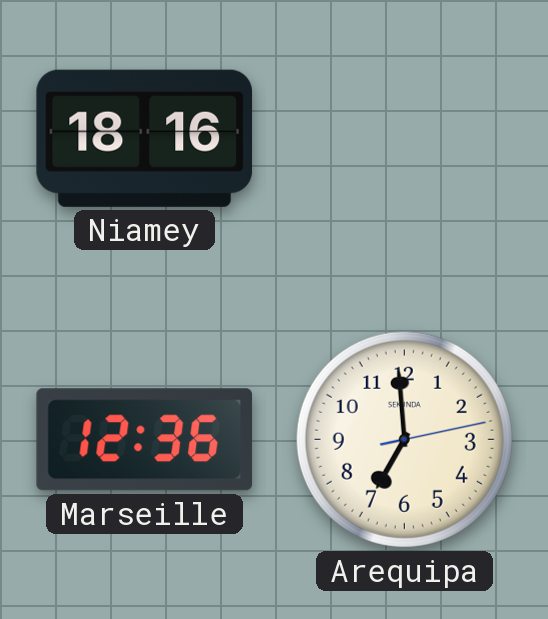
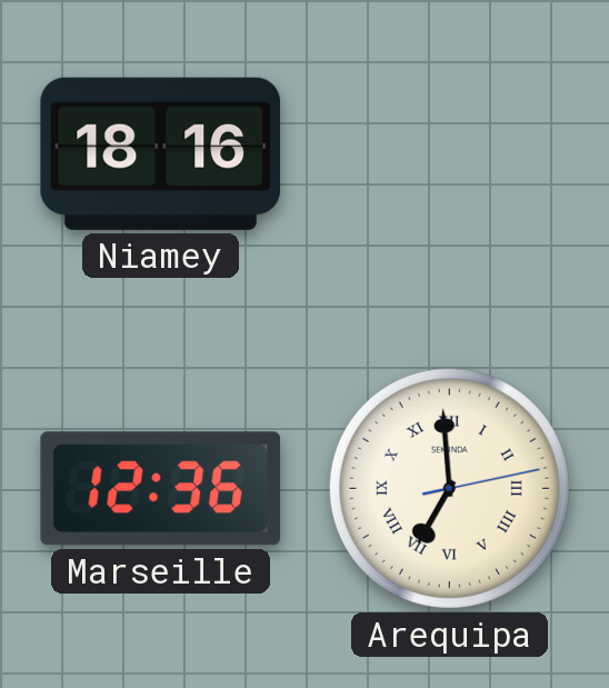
Arequipa numerals: Arabic -> Roman (449, 488)
